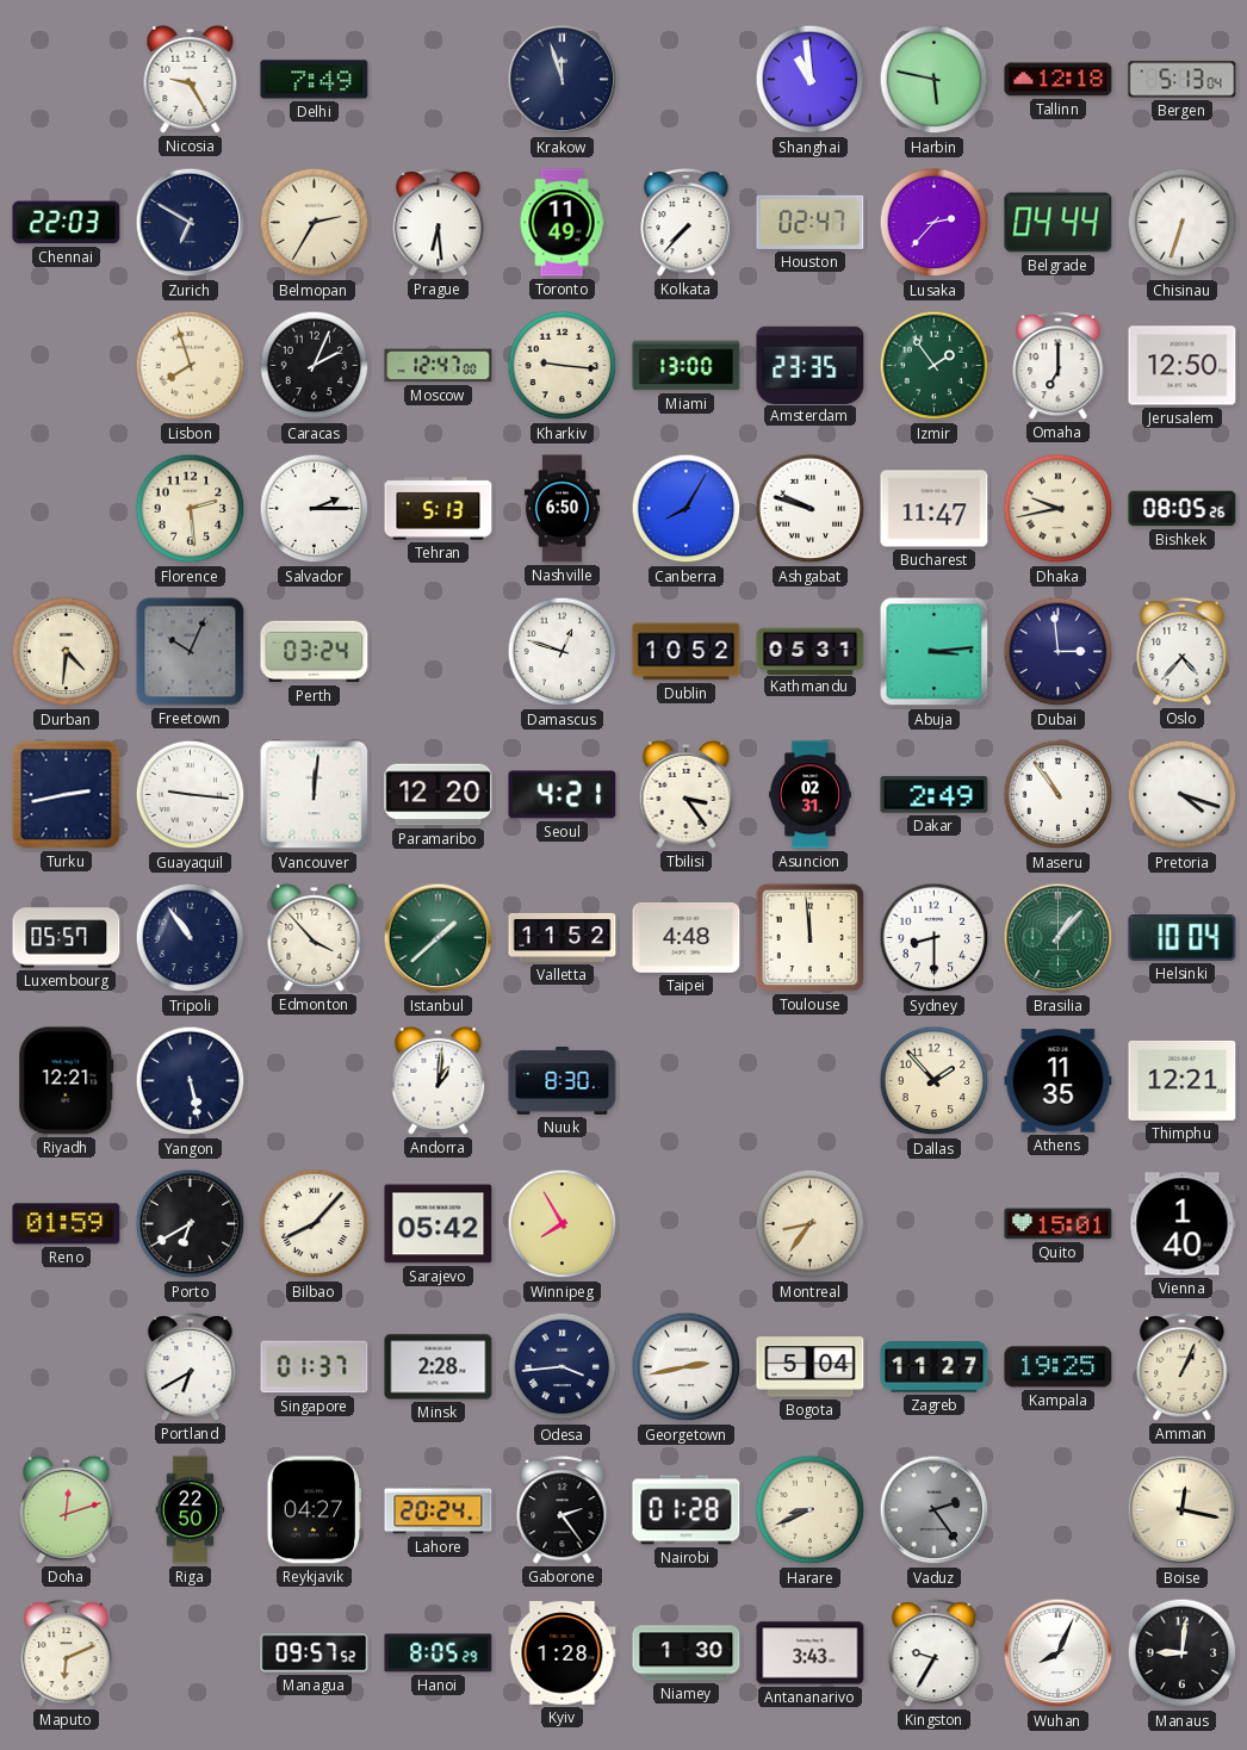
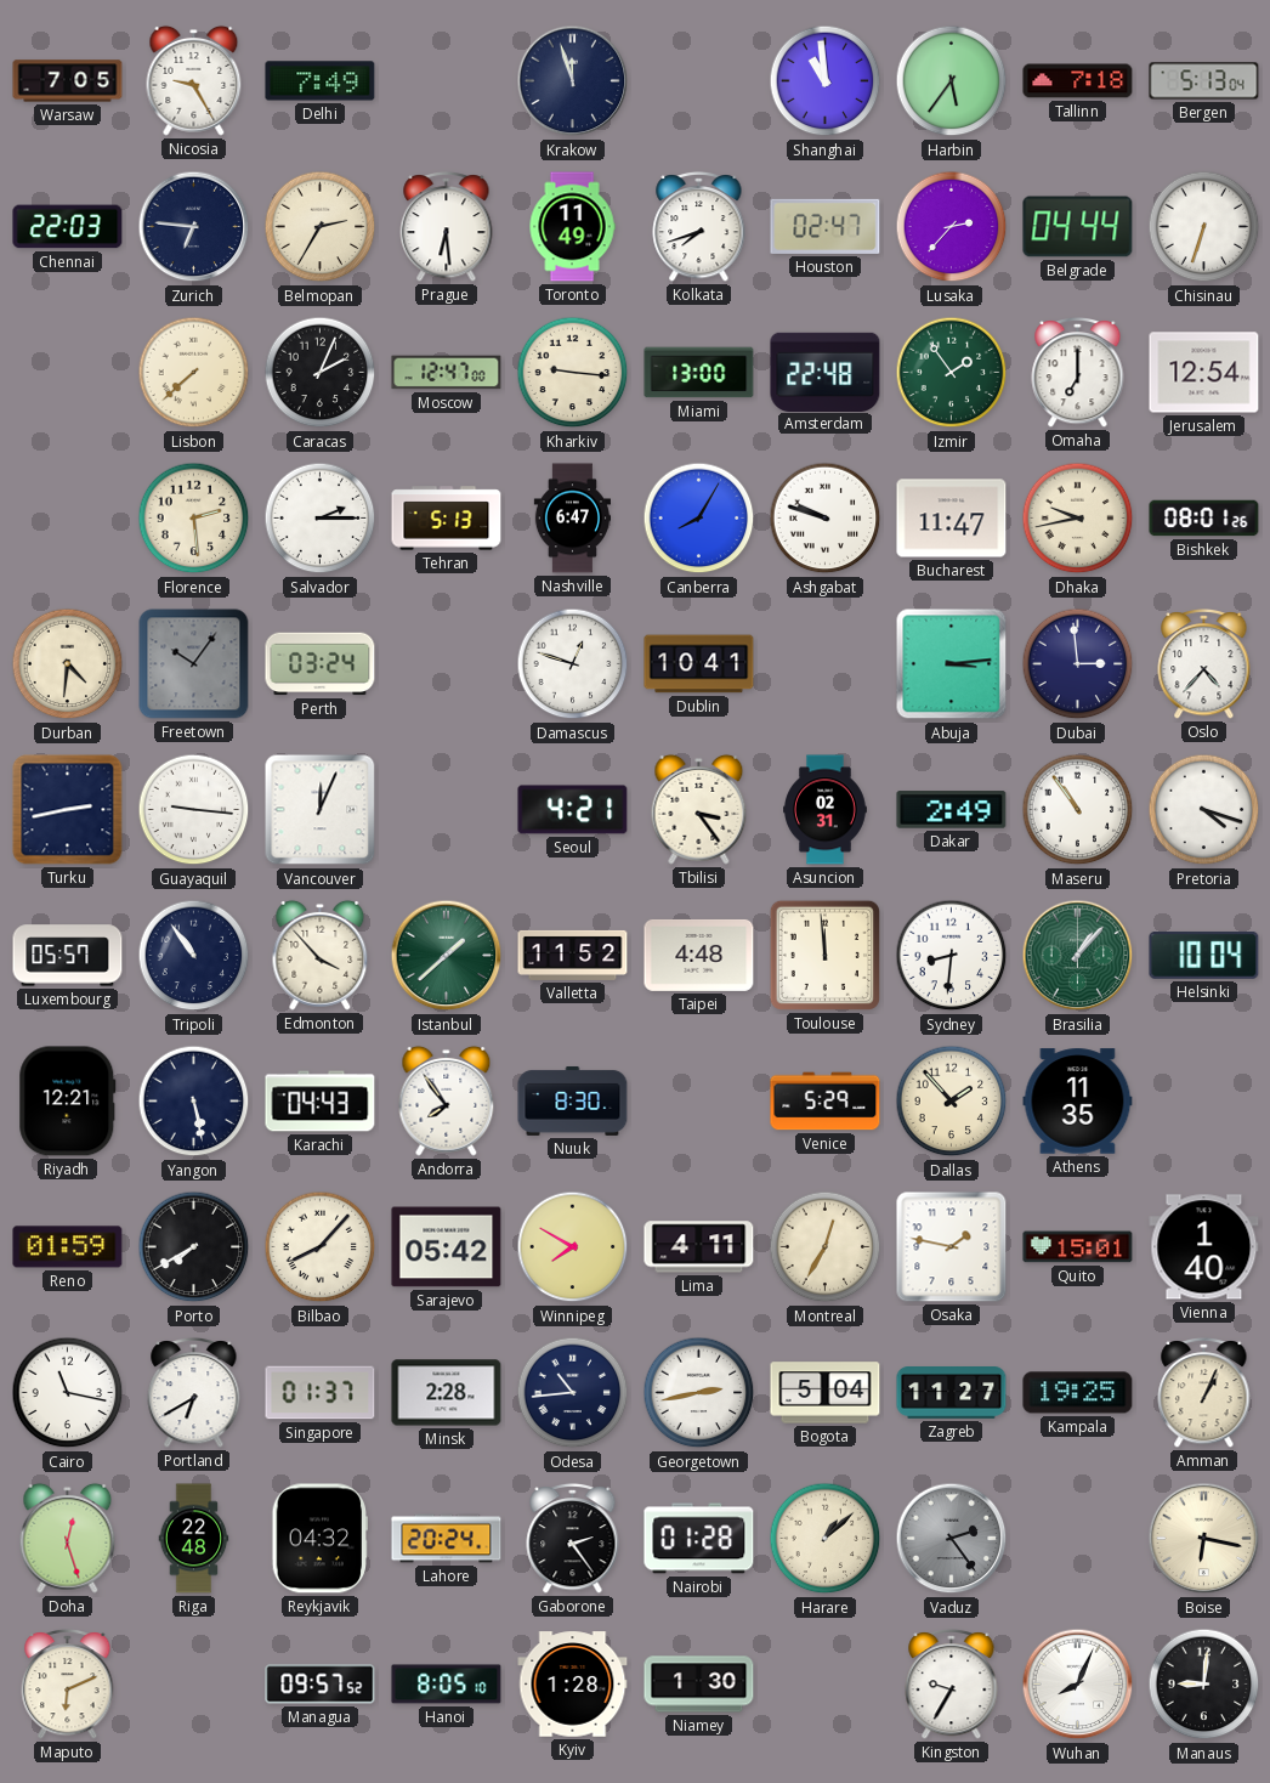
Warsaw: none -> 7:05 (68, 81)
Harbin: 5:47 -> 5:36 (952, 81)
Tallinn: 12:18 -> 7:18 (1078, 81)
Zurich: 6:50 -> 6:46 (194, 227)
Kolkata: 7:37 -> 7:42 (699, 226)
Lisbon: 7:57 -> 7:38 (194, 373)
Amsterdam: 23:35 -> 22:48 (826, 372)
Jerusalem: 12:50 -> 12:54 (1204, 373)
Nashville: 6:50 -> 6:47 (572, 519)
Bishkek: 08:05 -> 08:01 (1204, 519)
Freetown: 10:04 -> 10:06 (194, 664)
Dublin: 10:52 -> 10:41 (699, 664)
Kathmandu: 05:31 -> none (811, 651)
Vancouver: 12:01 -> 12:04 (321, 810)
Paramaribo: 12:20 -> none (439, 795)
Sydney: 8:30 -> 8:31 (952, 956)
Karachi: none -> 04:43 (321, 1102)
Andorra: 1:01 -> 7:54 (447, 1100)
Venice: none -> 5:29 (826, 1102)
Thimphu: 12:21 -> none (1183, 1080)
Porto: 6:40 -> 7:40 (194, 1247)
Winnipeg: 7:55 -> 7:50 (573, 1247)
Lima: none -> 4:11 (699, 1247)
Montreal: 8:36 -> 12:35 (826, 1247)
Osaka: none -> 1:47 (952, 1247)
Cairo: none -> 11:17 (68, 1393)
Odesa: 3:44 -> 10:44 (573, 1393)
Doha: 12:12 -> 12:27 (68, 1538)
Riga: 22:50 -> 22:48 (194, 1539)
Reykjavik: 04:27 -> 04:32 (321, 1539)
Harare: 8:41 -> 1:08 (826, 1539)
Boise: 12:17 -> 6:17 (1204, 1539)
Hanoi: 8:05:29 -> 8:05:10 (447, 1685)
Antananarivo: 3:43 -> none (811, 1653)
